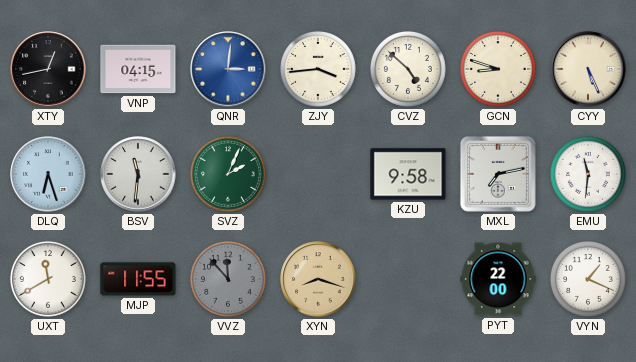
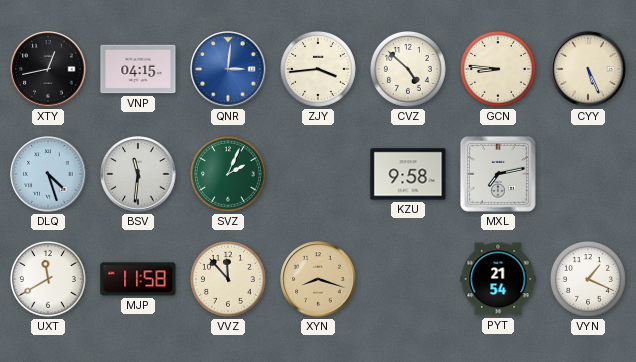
GCN: 8:48 -> 8:46 (498, 69)
DLQ: 6:27 -> 4:27 (48, 174)
EMU: 11:31 -> none (588, 174)
MJP: 11:55 -> 11:58 (138, 279)
VVZ dial: grey -> cream (228, 279)
PYT: 22:00 -> 21:54 (498, 279)
